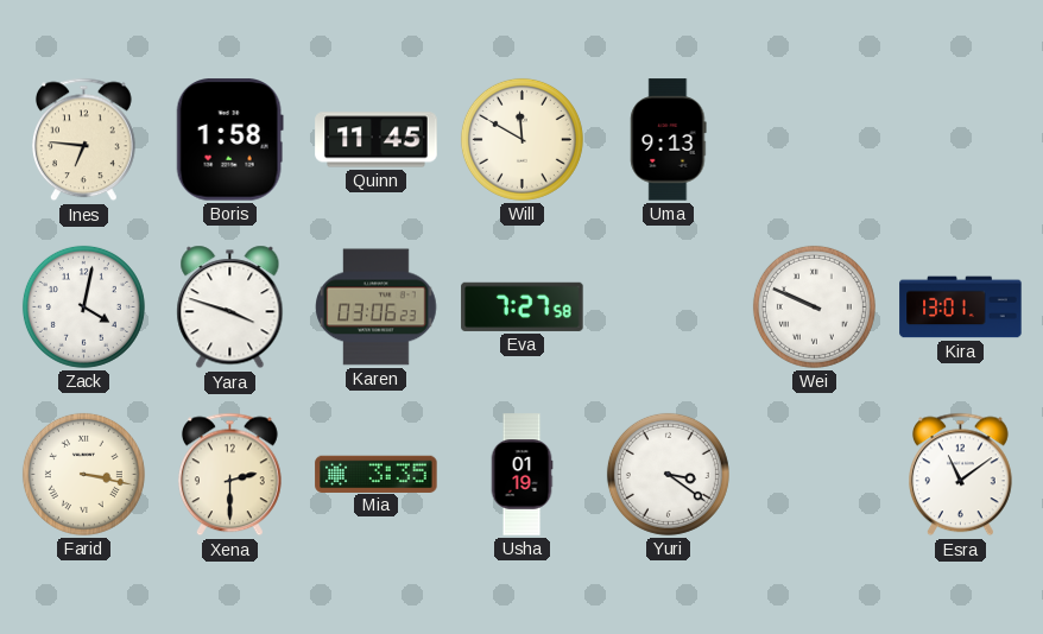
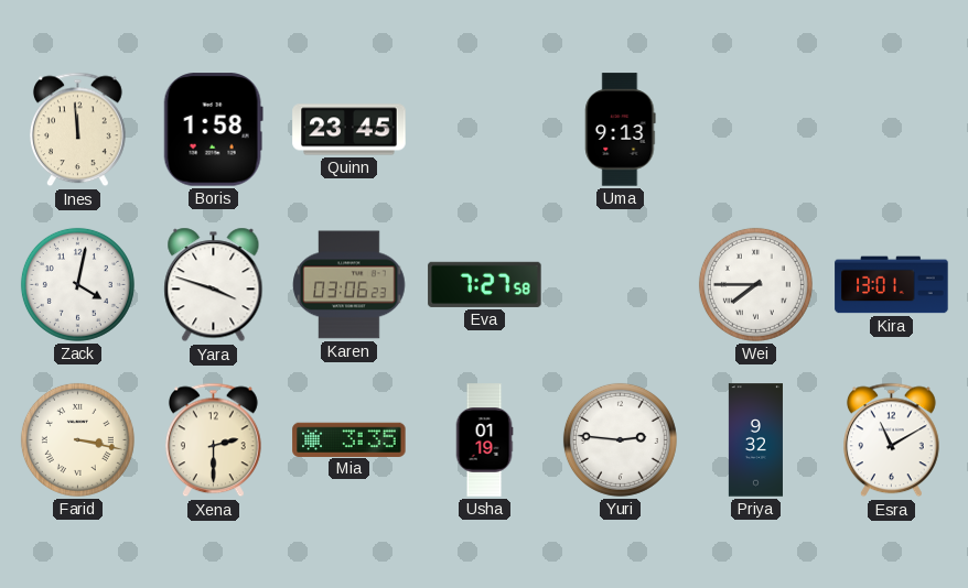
Ines: 6:46 -> 11:59 (78, 130)
Quinn: 11:45 -> 23:45 (349, 130)
Will: 11:50 -> none (521, 139)
Wei: 9:49 -> 7:45 (755, 284)
Yuri: 3:21 -> 2:46 (620, 439)
Priya: none -> 9:32 (755, 440)
Esra: 11:09 -> 11:10 (892, 440)
